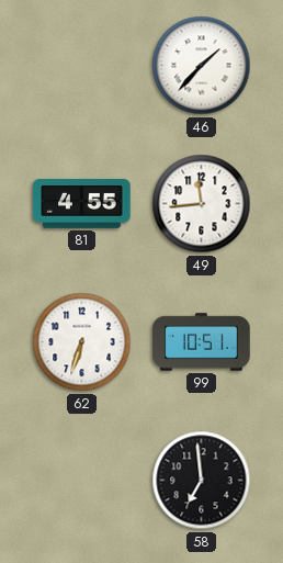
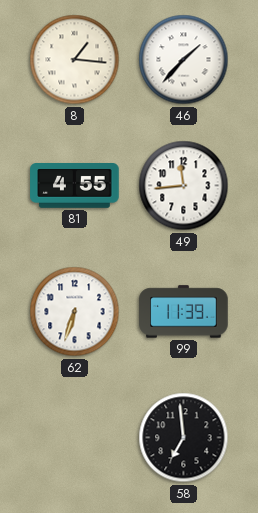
8: none -> 1:16 (75, 60)
99: 10:51 -> 11:39 (184, 312)
